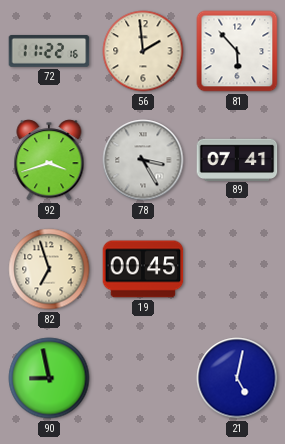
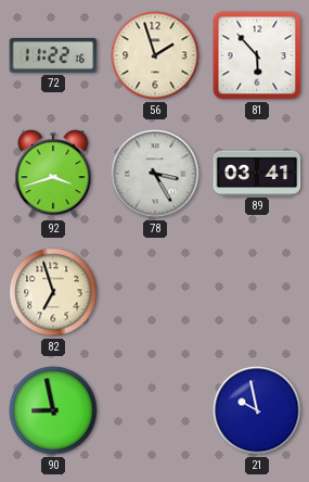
56: 1:59 -> 1:57 (155, 55)
89: 07:41 -> 03:41 (257, 173)
19: 00:45 -> none (143, 269)
21: 5:02 -> 9:58 (257, 410)
